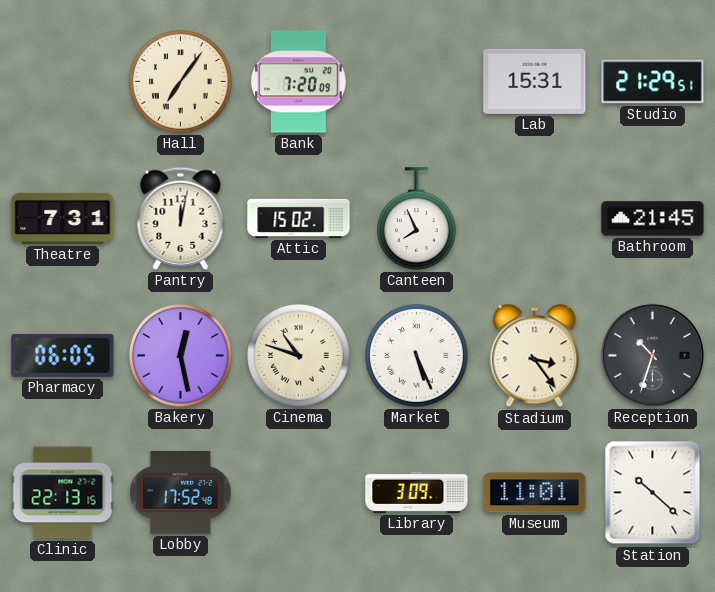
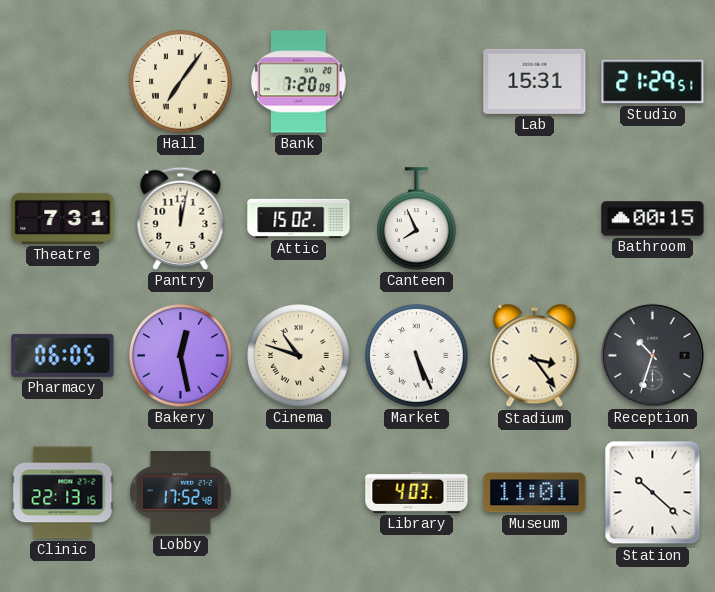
Bathroom: 21:45 -> 00:15 (653, 219)
Library: 3:09 -> 4:03 (417, 492)
